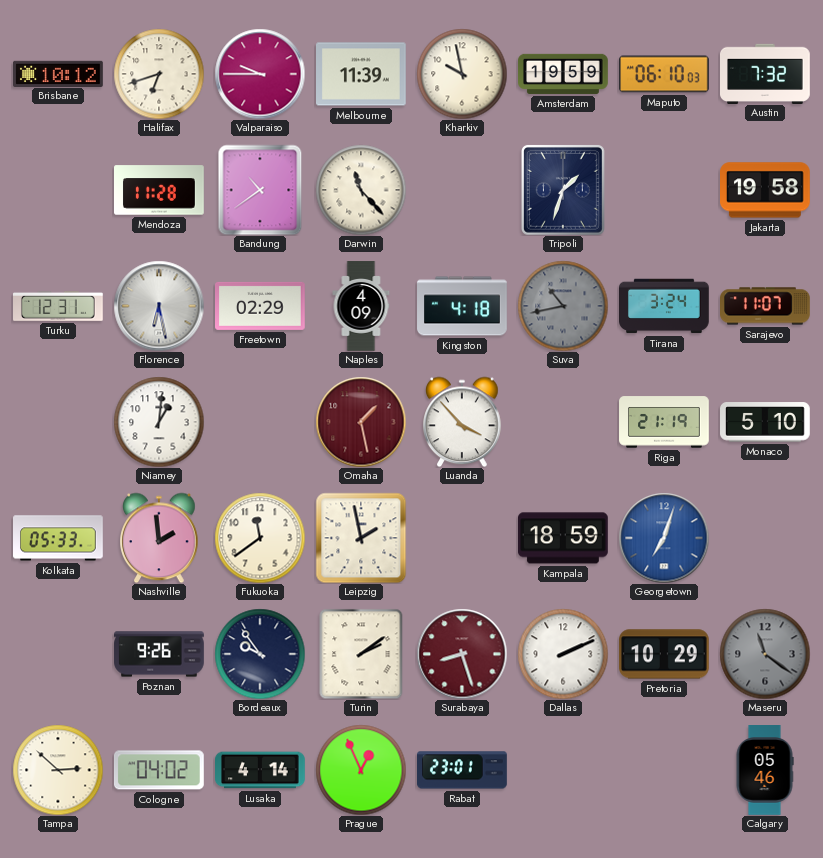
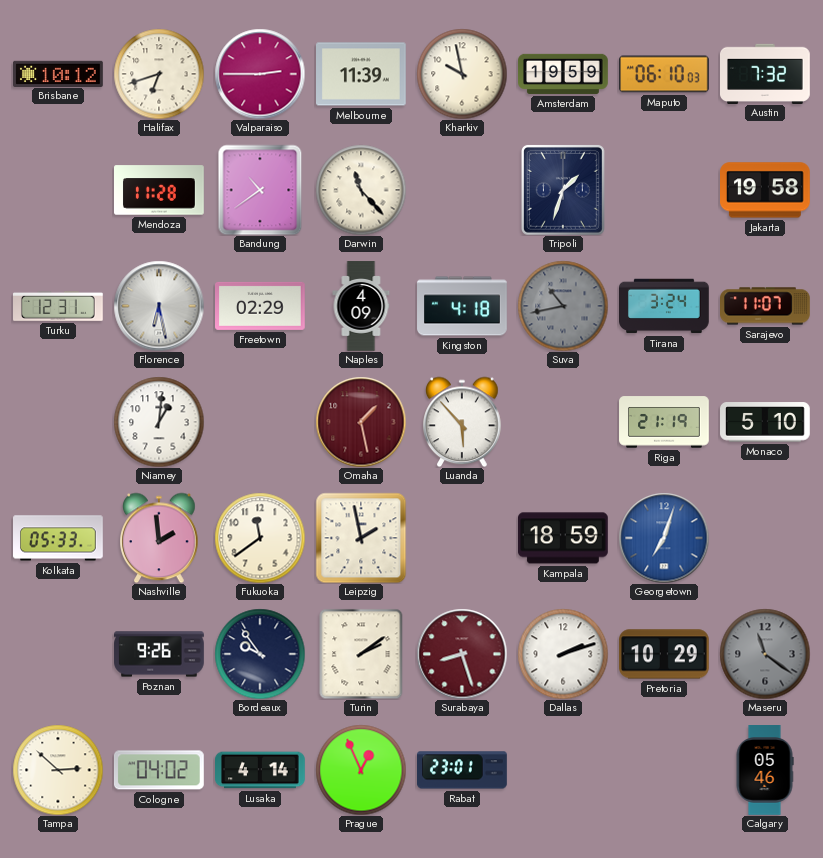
Valparaiso: 9:45 -> 2:45 (260, 74)
Luanda: 3:53 -> 5:53 (462, 422)
Dallas: 2:11 -> 2:12 (563, 654)
